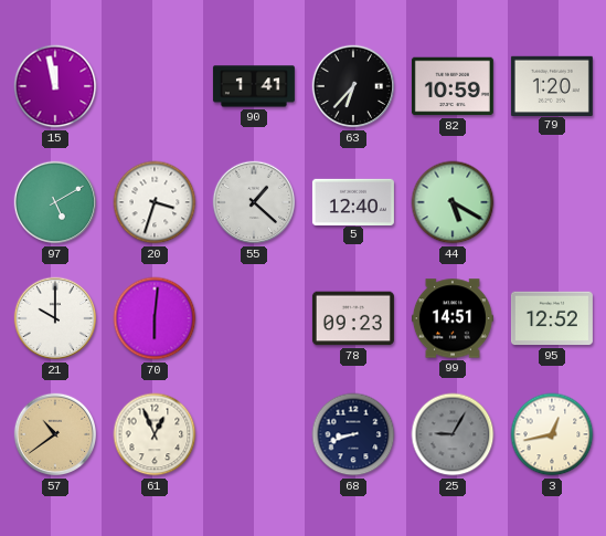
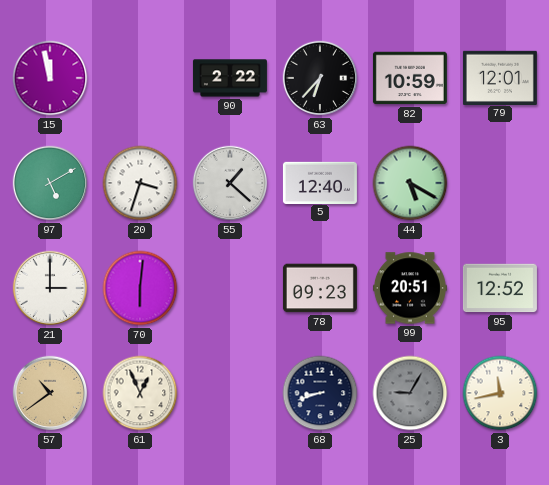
90: 1:41 -> 2:22 (230, 78)
79: 1:20 -> 12:01 (500, 77)
21: 10:00 -> 3:00 (50, 288)
99: 14:51 -> 20:51 (410, 288)
3: 12:43 -> 11:43 (500, 393)
